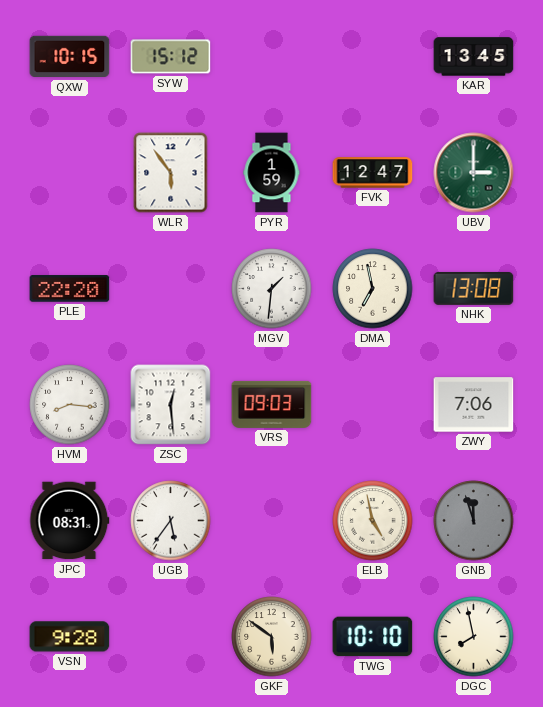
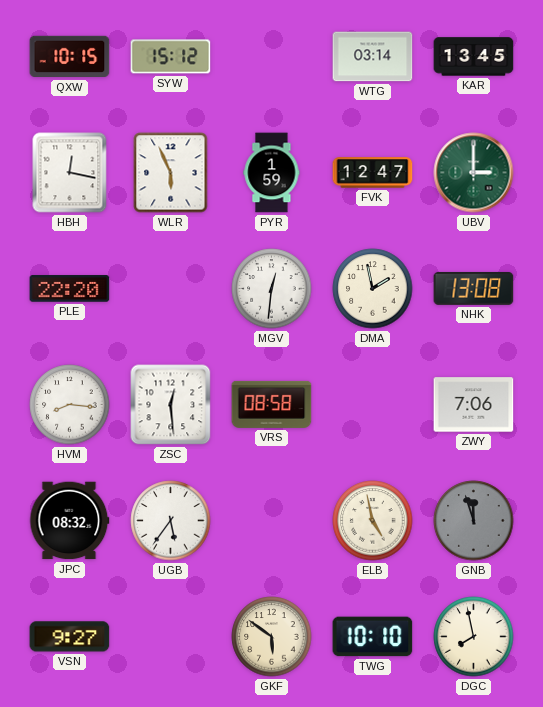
WTG: none -> 03:14 (373, 57)
HBH: none -> 12:17 (70, 173)
WLR: 5:54 -> 5:56 (171, 173)
MGV: 1:31 -> 12:31 (272, 289)
DMA: 6:58 -> 1:58 (373, 289)
VRS: 09:03 -> 08:58 (272, 404)
JPC: 08:31 -> 08:32 (70, 521)
VSN: 9:28 -> 9:27 (70, 637)
